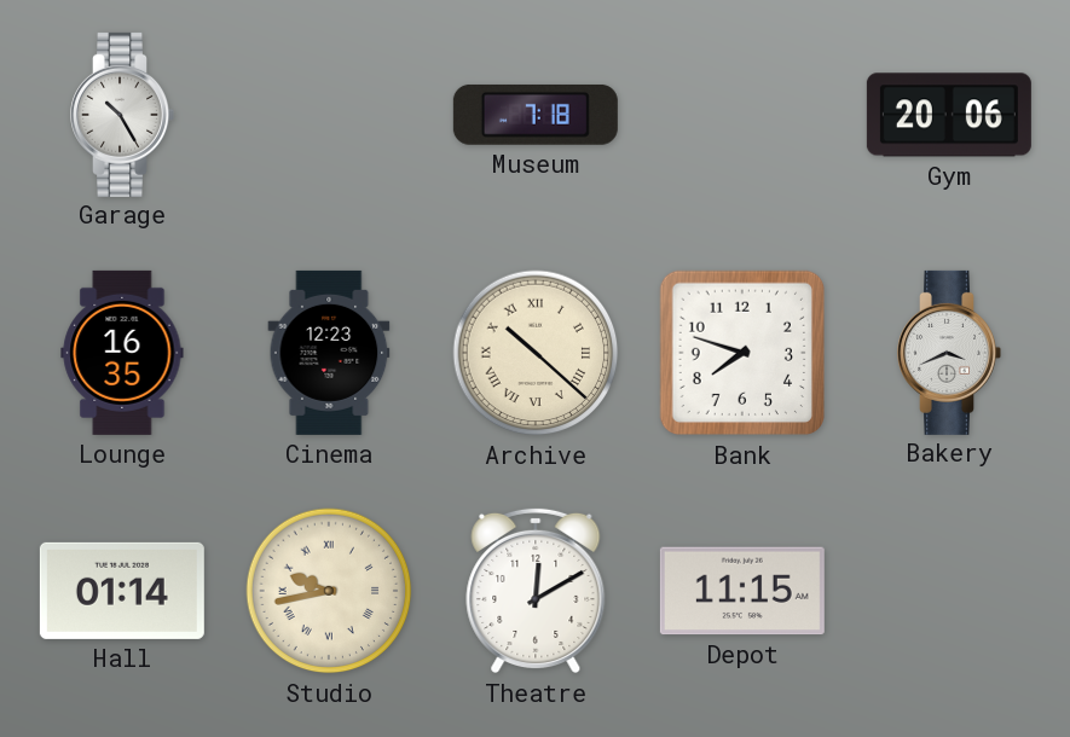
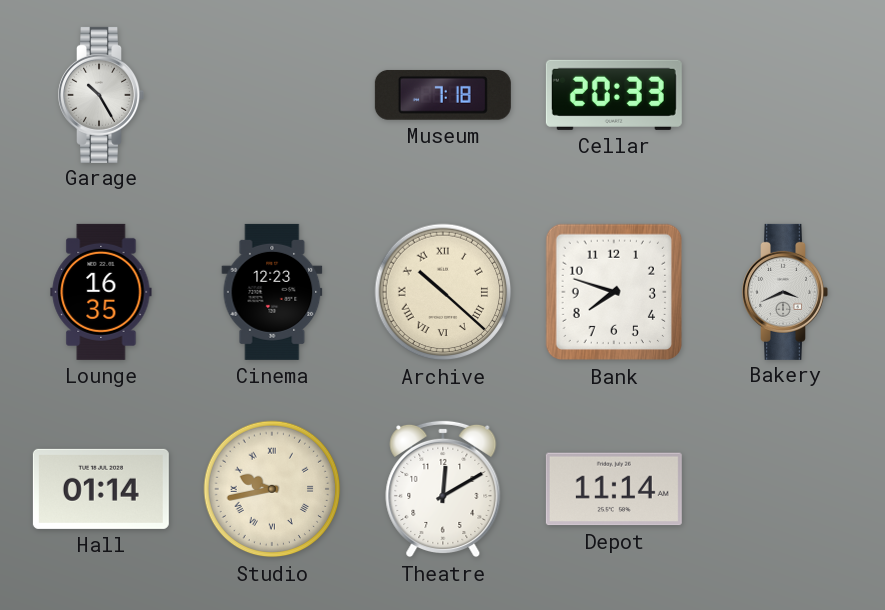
Cellar: none -> 20:33 (614, 95)
Gym: 20:06 -> none (949, 115)
Depot: 11:15 -> 11:14 (614, 489)
